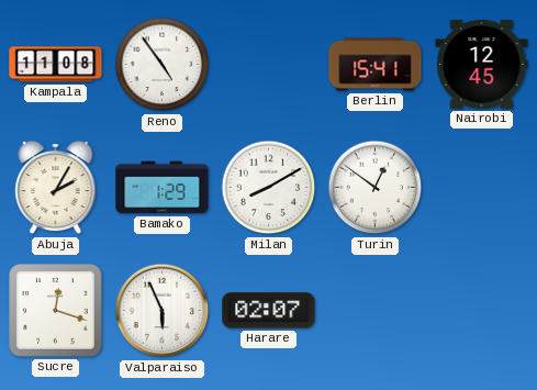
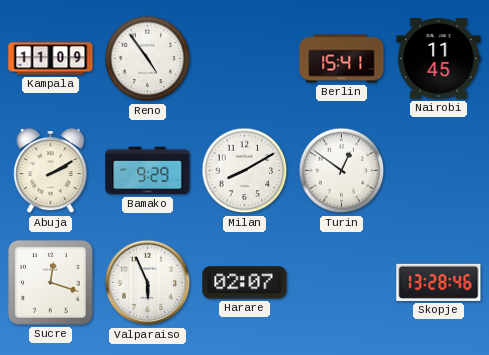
Kampala: 11:08 -> 11:09 (51, 59)
Nairobi: 12:45 -> 11:45 (439, 59)
Abuja: 2:05 -> 2:10 (51, 171)
Bamako: 1:29 -> 9:29 (148, 171)
Skopje: none -> 13:28 (439, 282)
